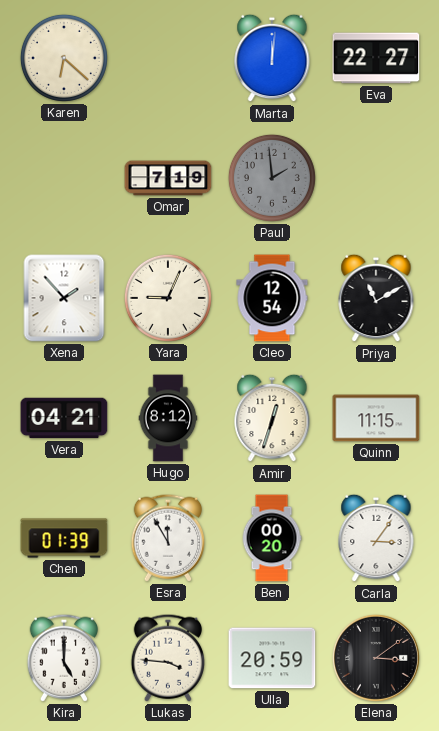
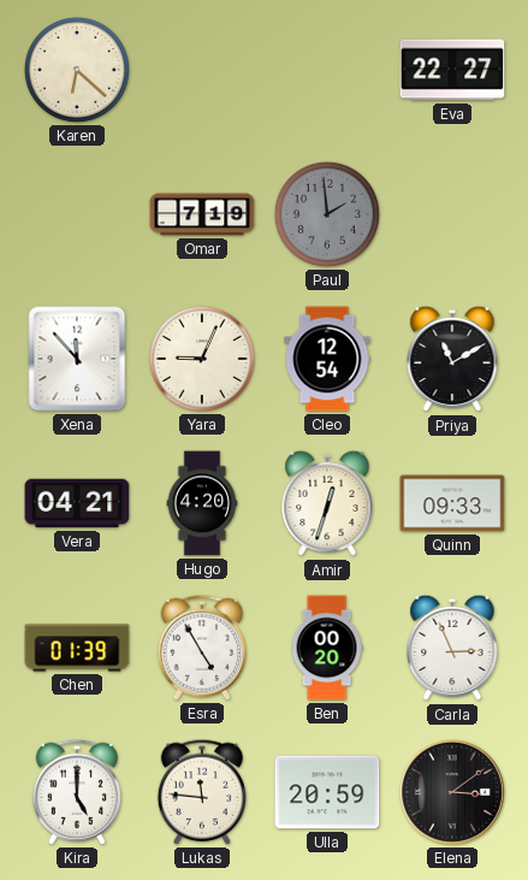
Marta: 12:01 -> none (272, 58)
Xena: 1:53 -> 11:53 (77, 359)
Hugo: 8:12 -> 4:20 (202, 503)
Quinn: 11:15 -> 09:33 (452, 503)
Esra: 11:55 -> 4:55 (201, 648)
Carla: 3:06 -> 2:56 (452, 648)
Lukas: 3:46 -> 11:46 (201, 792)
